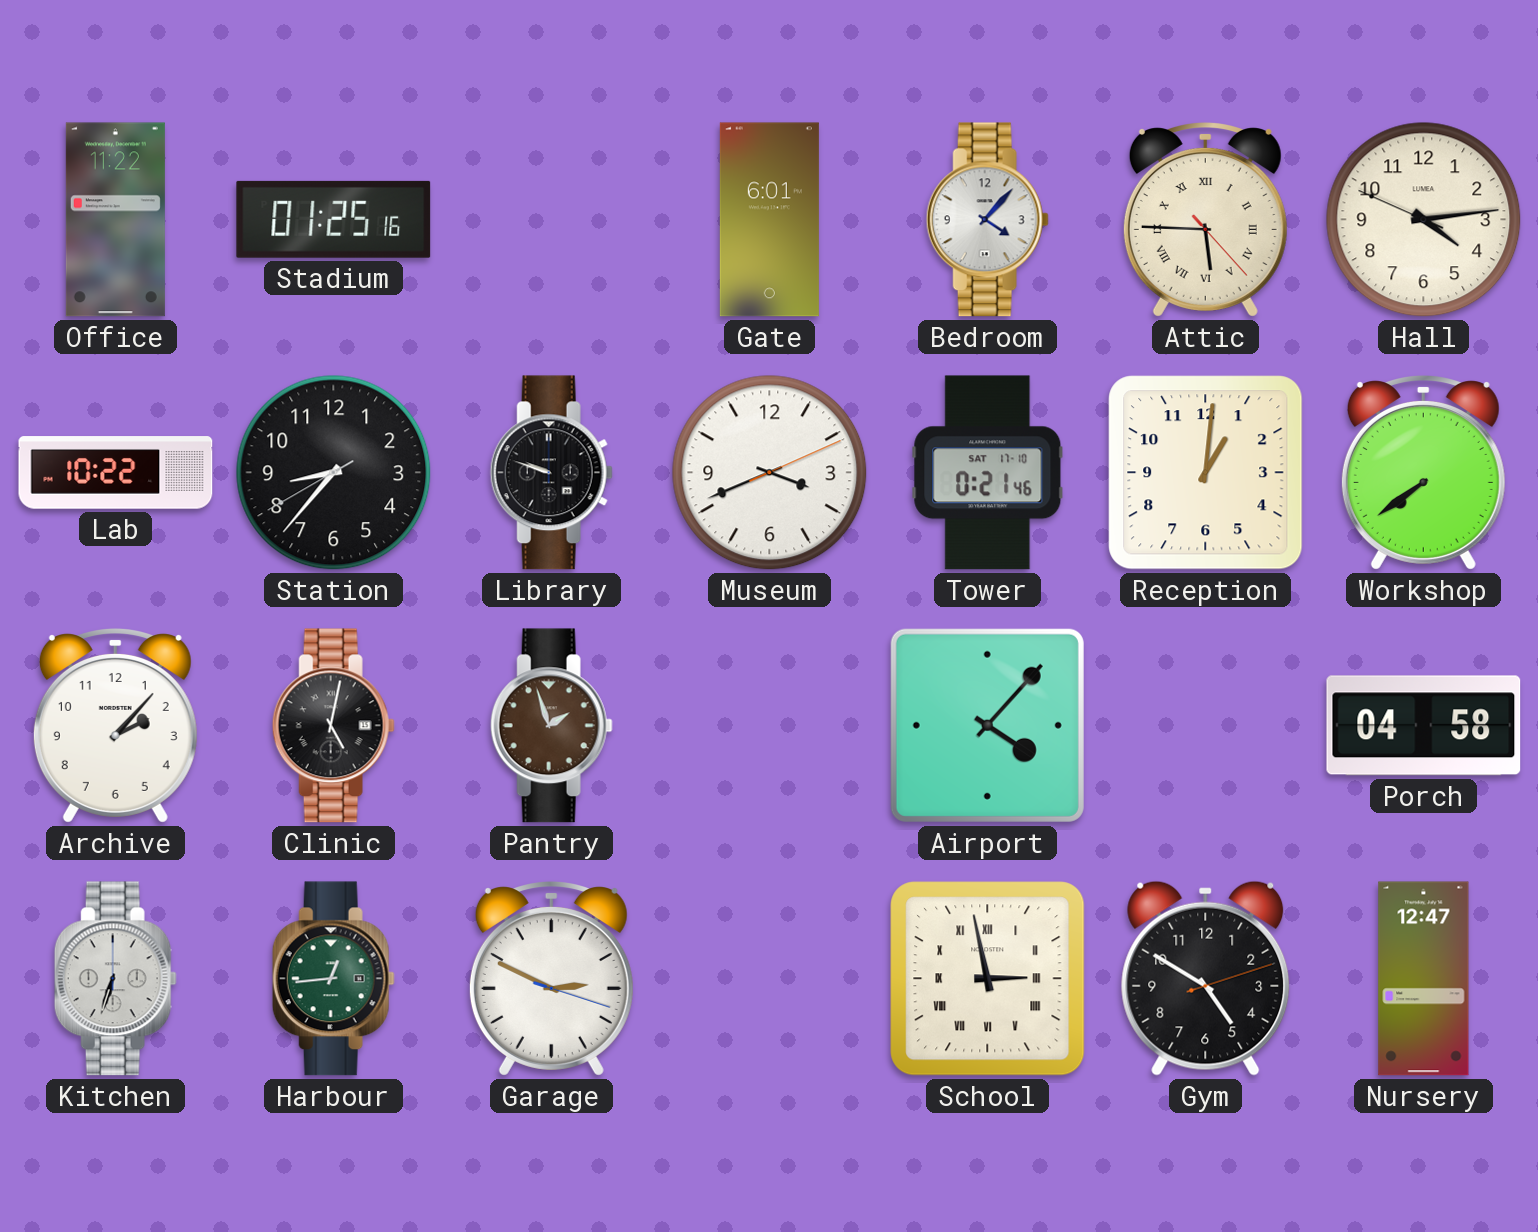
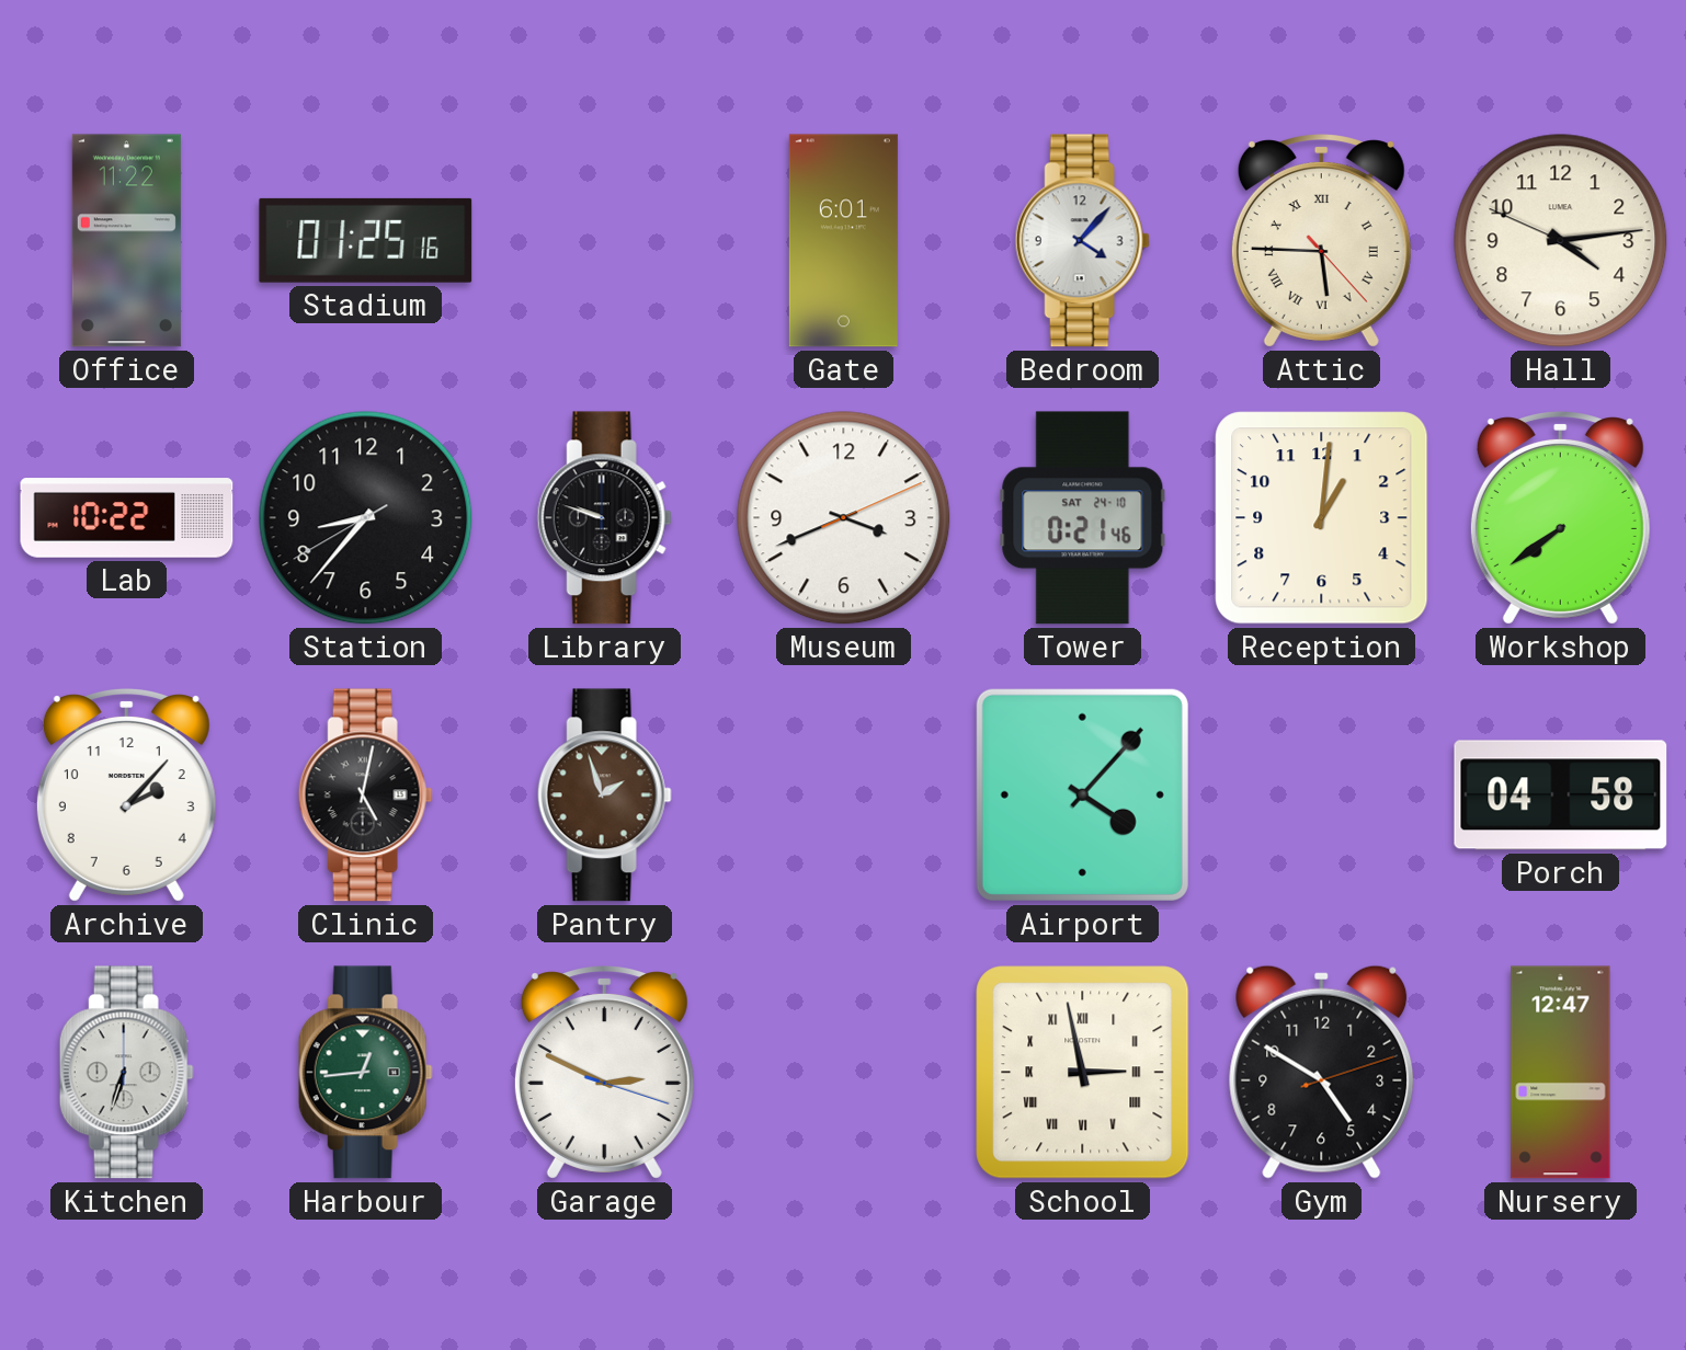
Tower date: SAT 17-10 -> SAT 24-10 (1083, 518)
